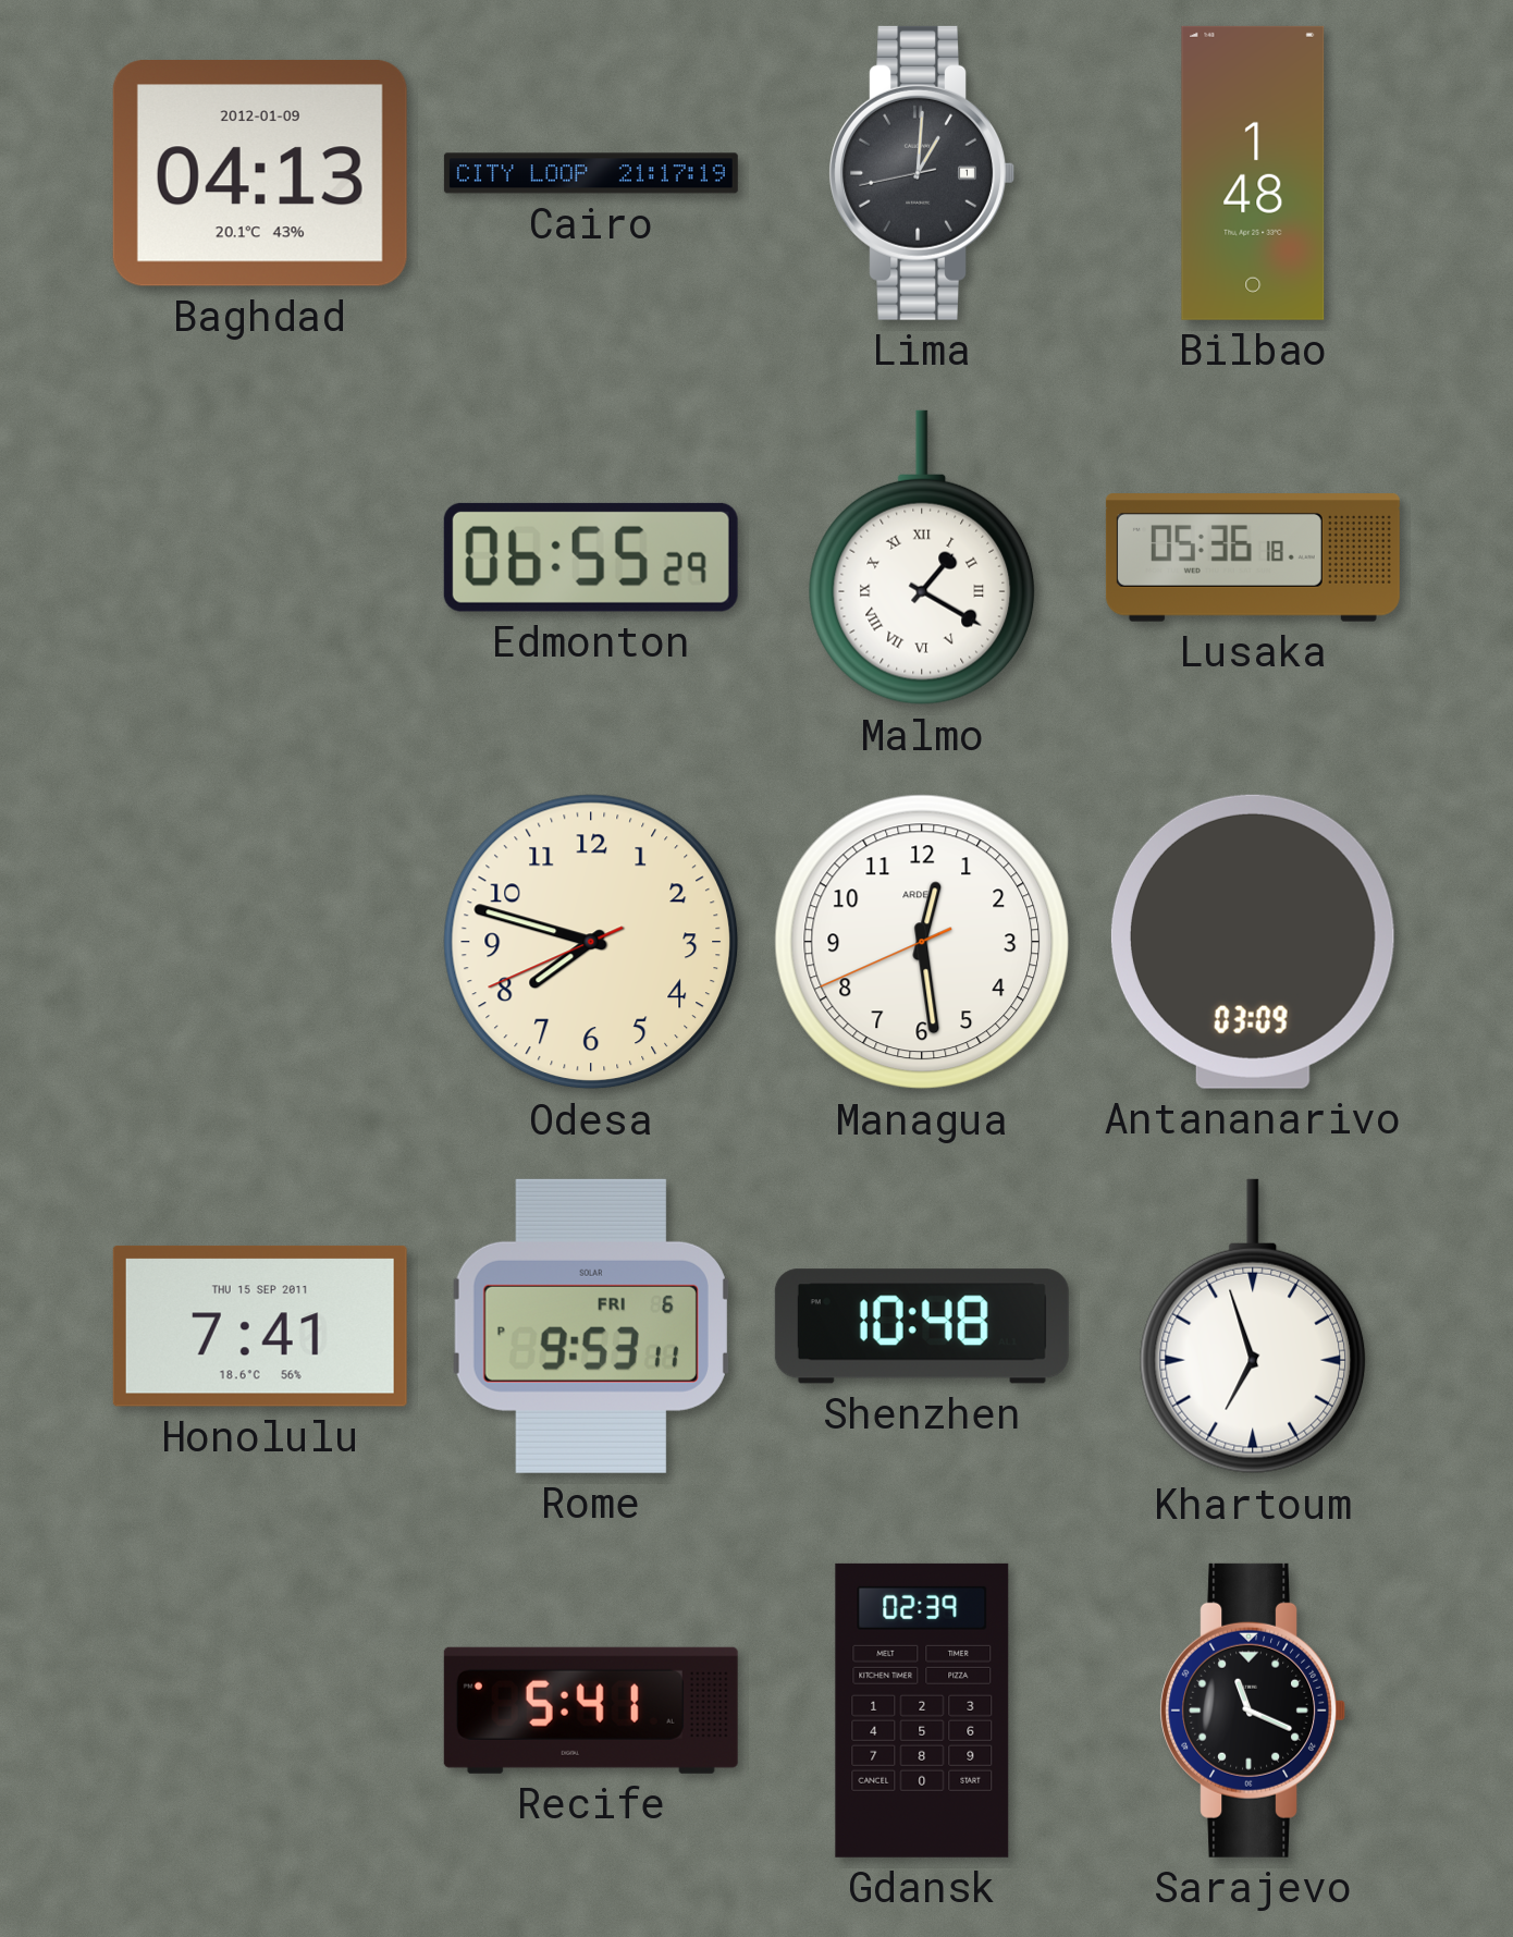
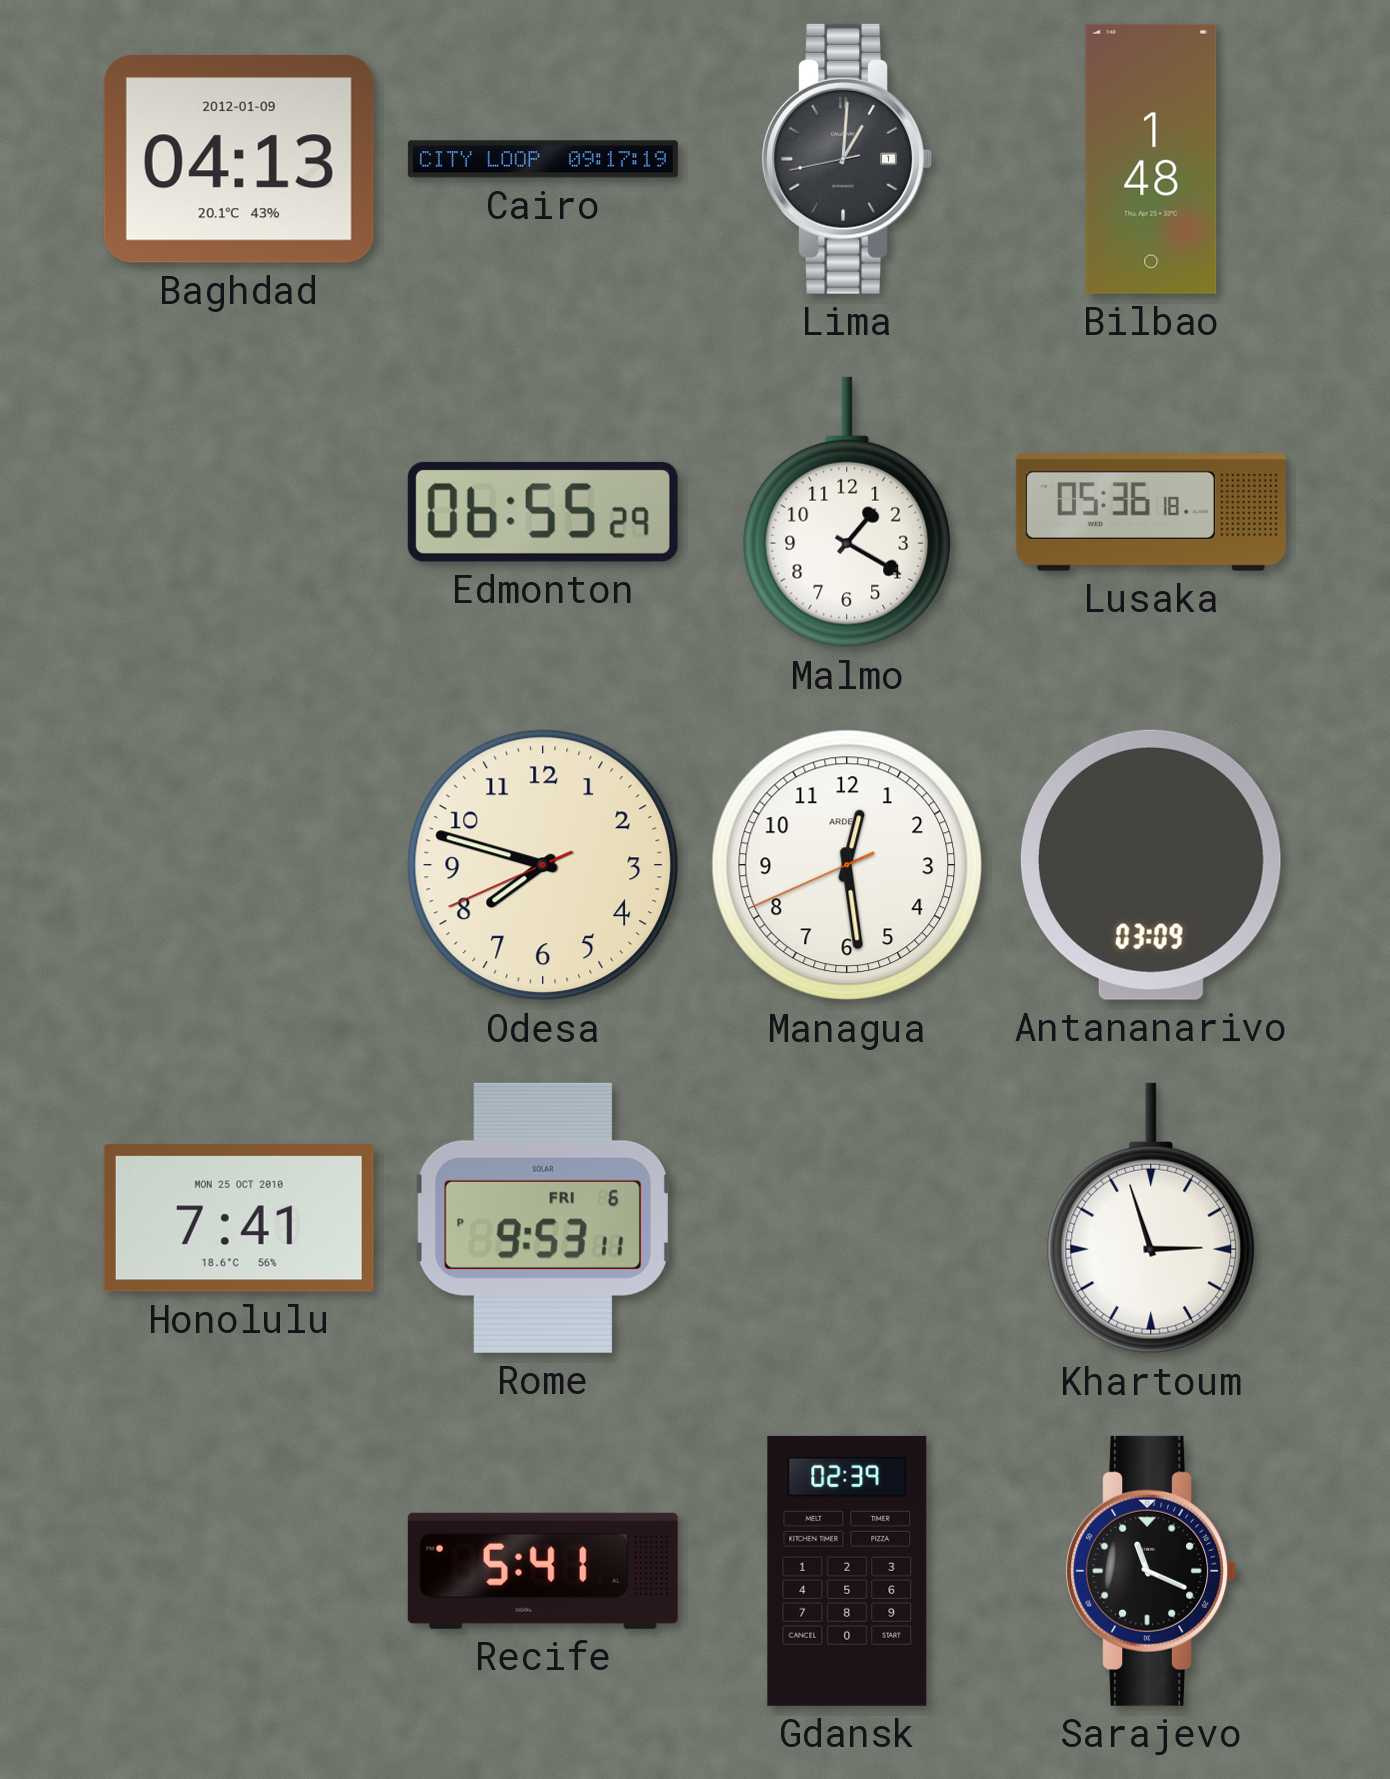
Cairo: 21:17 -> 09:17 (543, 159)
Malmo numerals: Roman -> Arabic (847, 512)
Honolulu date: THU 15 SEP 2011 -> MON 25 OCT 2010 (239, 1218)
Shenzhen: 10:48 -> none (922, 1326)
Khartoum: 6:57 -> 2:57 (1151, 1218)
